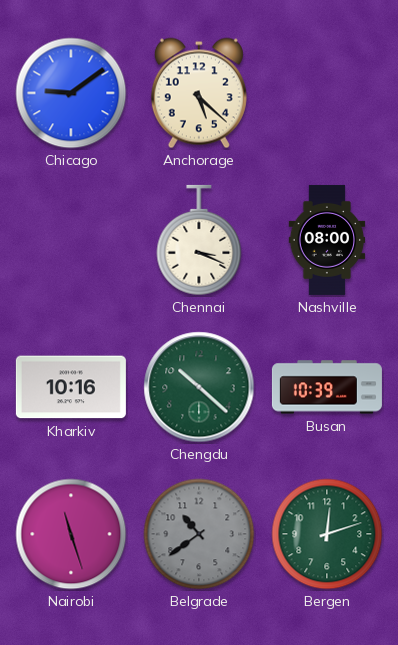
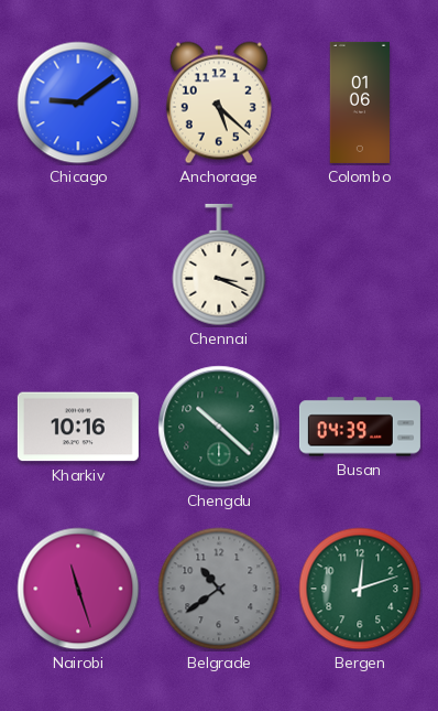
Colombo: none -> 01:06 (359, 103)
Nashville: 08:00 -> none (327, 240)
Busan: 10:39 -> 04:39 (360, 427)
